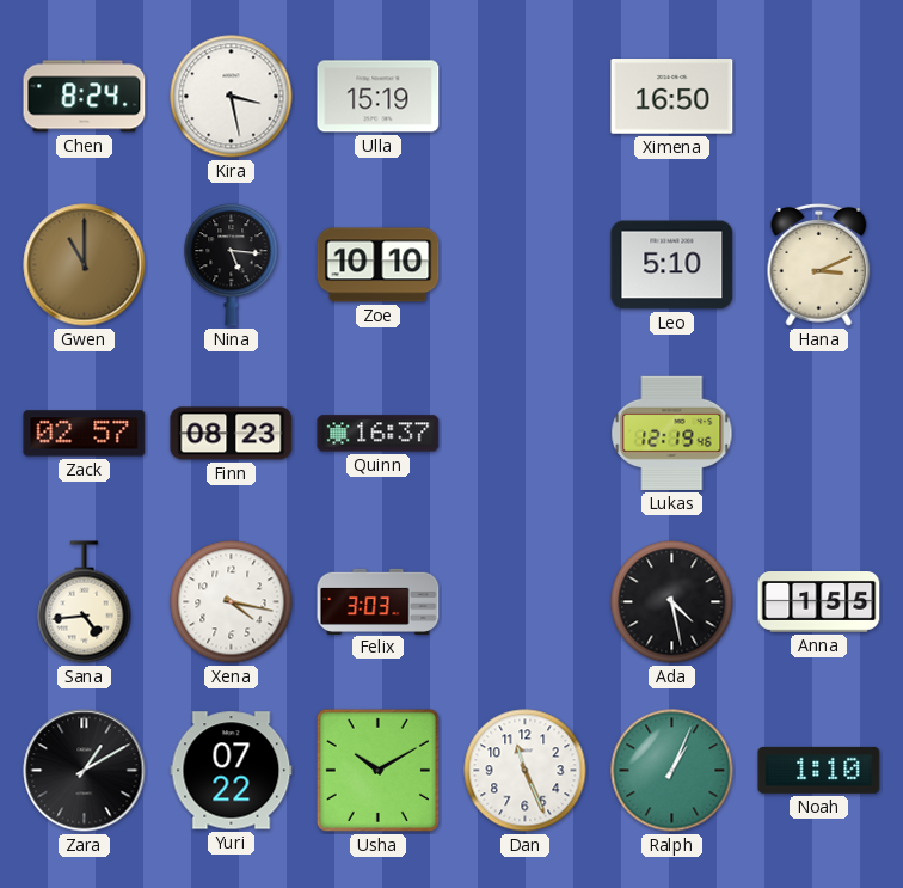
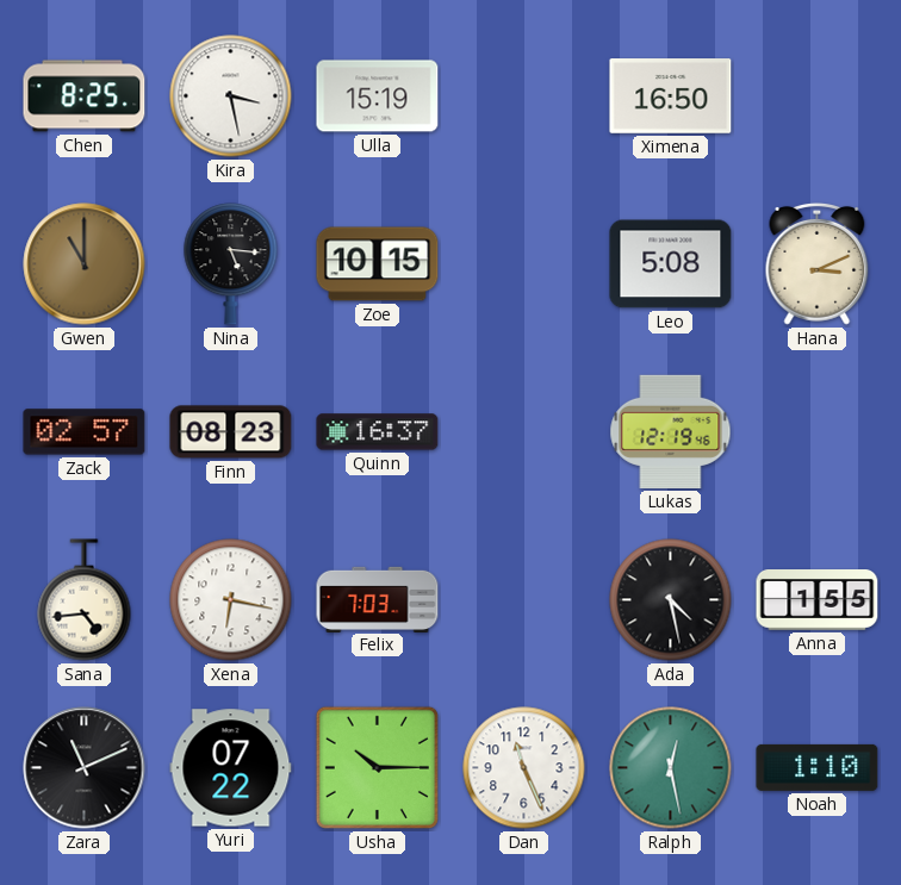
Chen: 8:24 -> 8:25 (85, 96)
Zoe: 10:10 -> 10:15 (378, 264)
Leo: 5:10 -> 5:08 (671, 264)
Xena: 4:17 -> 6:17 (231, 600)
Felix: 3:03 -> 7:03 (378, 599)
Zara: 1:10 -> 11:11 (85, 768)
Usha: 10:10 -> 10:15 (377, 767)
Ralph: 1:04 -> 12:28 (671, 768)
